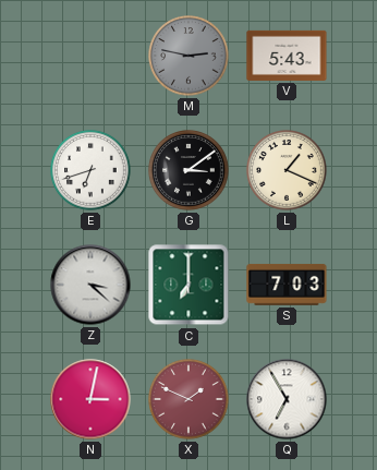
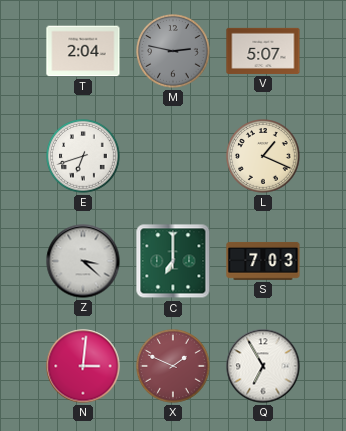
T: none -> 2:04 (83, 51)
V: 5:43 -> 5:07 (263, 51)
G: 3:09 -> none (188, 170)
N: 3:02 -> 3:01 (83, 366)
